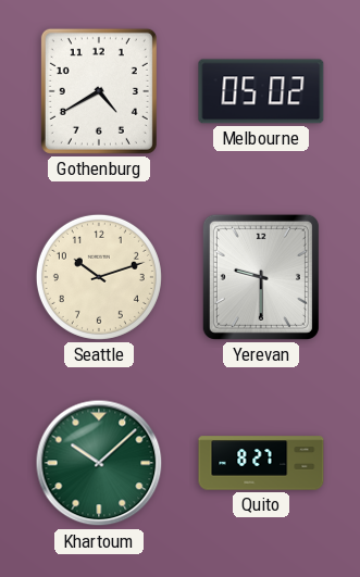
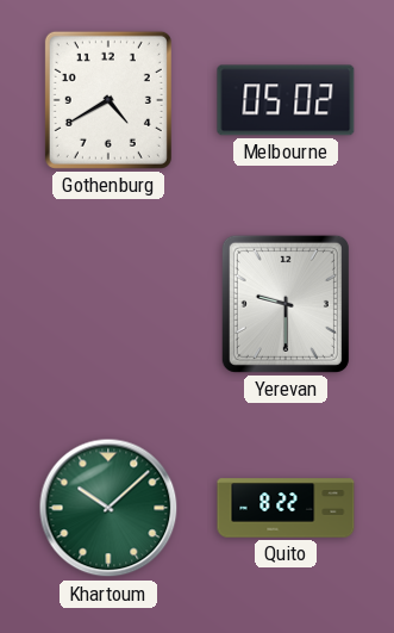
Seattle: 10:12 -> none (99, 277)
Quito: 8:27 -> 8:22 (286, 508)
